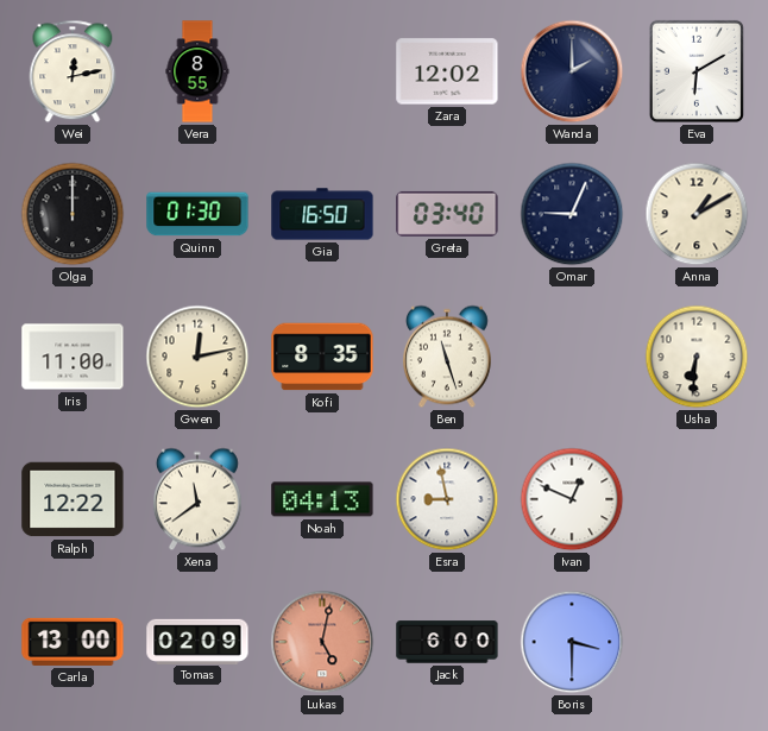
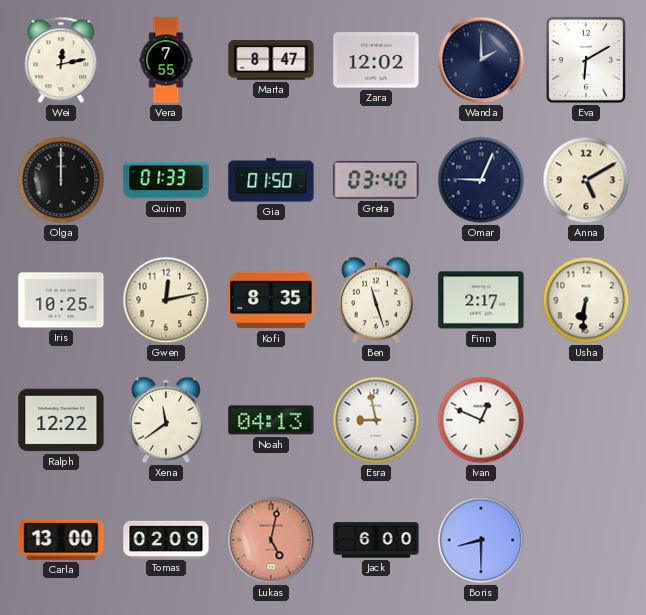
Vera: 8:55 -> 7:55 (166, 60)
Marta: none -> 8:47 (271, 60)
Quinn: 01:30 -> 01:33 (166, 180)
Gia: 16:50 -> 01:50 (271, 180)
Anna: 1:10 -> 5:10 (586, 180)
Iris: 11:00 -> 10:25 (61, 300)
Finn: none -> 2:17 (481, 300)
Boris: 3:30 -> 8:30 (481, 540)
